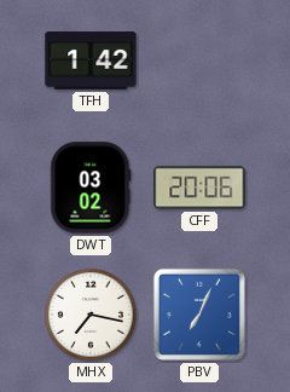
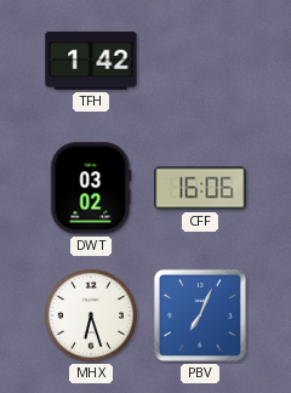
CFF: 20:06 -> 16:06 (200, 188)
MHX: 7:17 -> 6:27 (91, 315)
